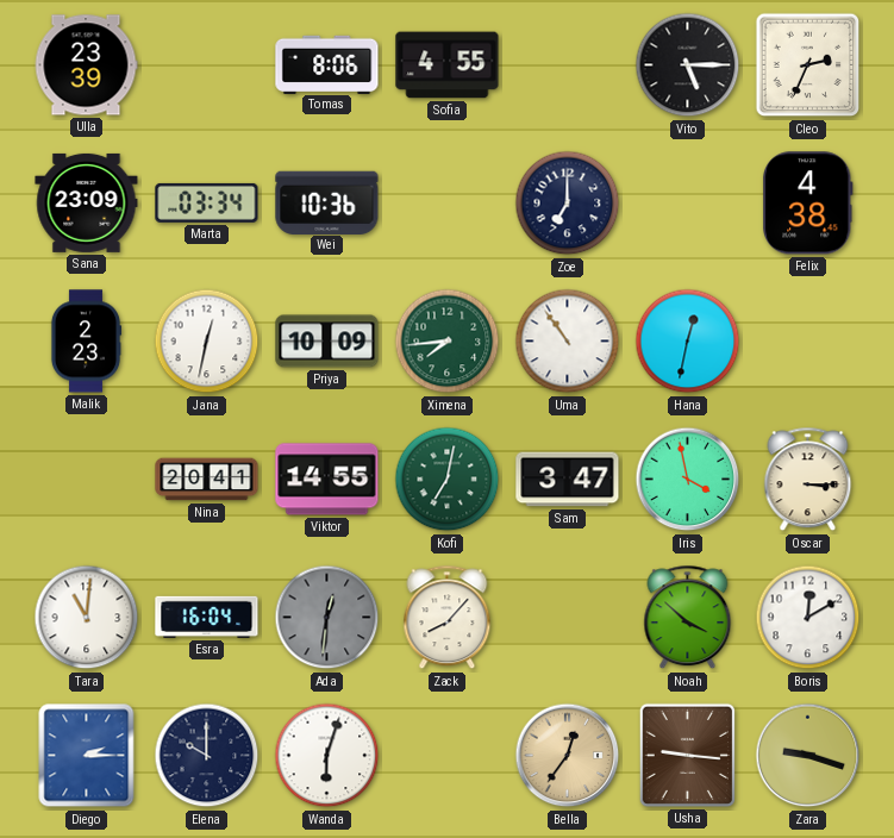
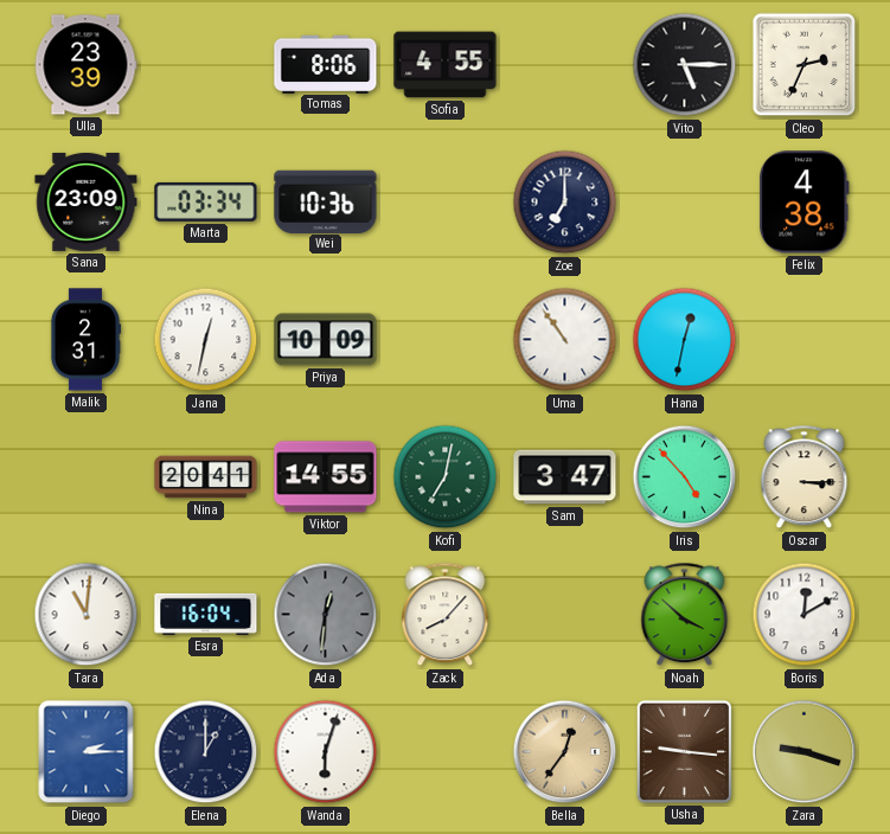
Malik: 2:23 -> 2:31 (85, 340)
Ximena: 7:44 -> none (448, 342)
Iris: 3:58 -> 4:53 (685, 477)
Elena: 10:00 -> 1:00 (206, 752)
